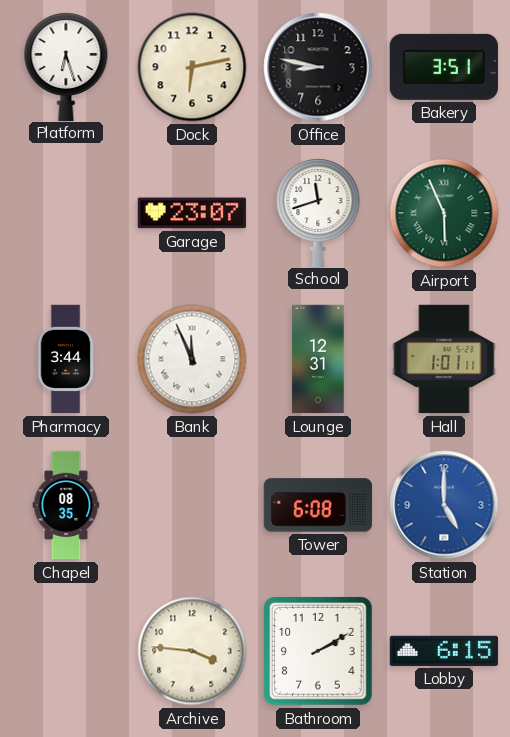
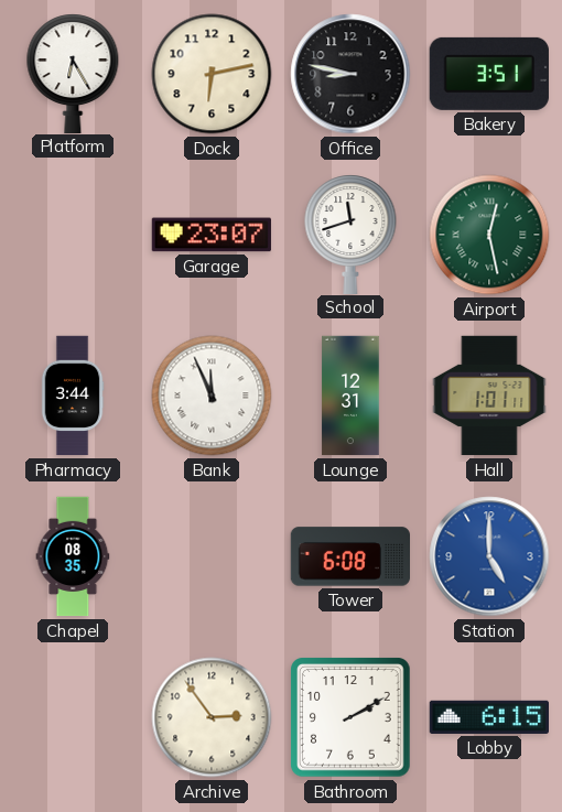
Platform: 6:27 -> 6:25 (73, 73)
Airport: 5:56 -> 12:28 (489, 235)
Archive: 3:46 -> 2:54 (212, 717)
